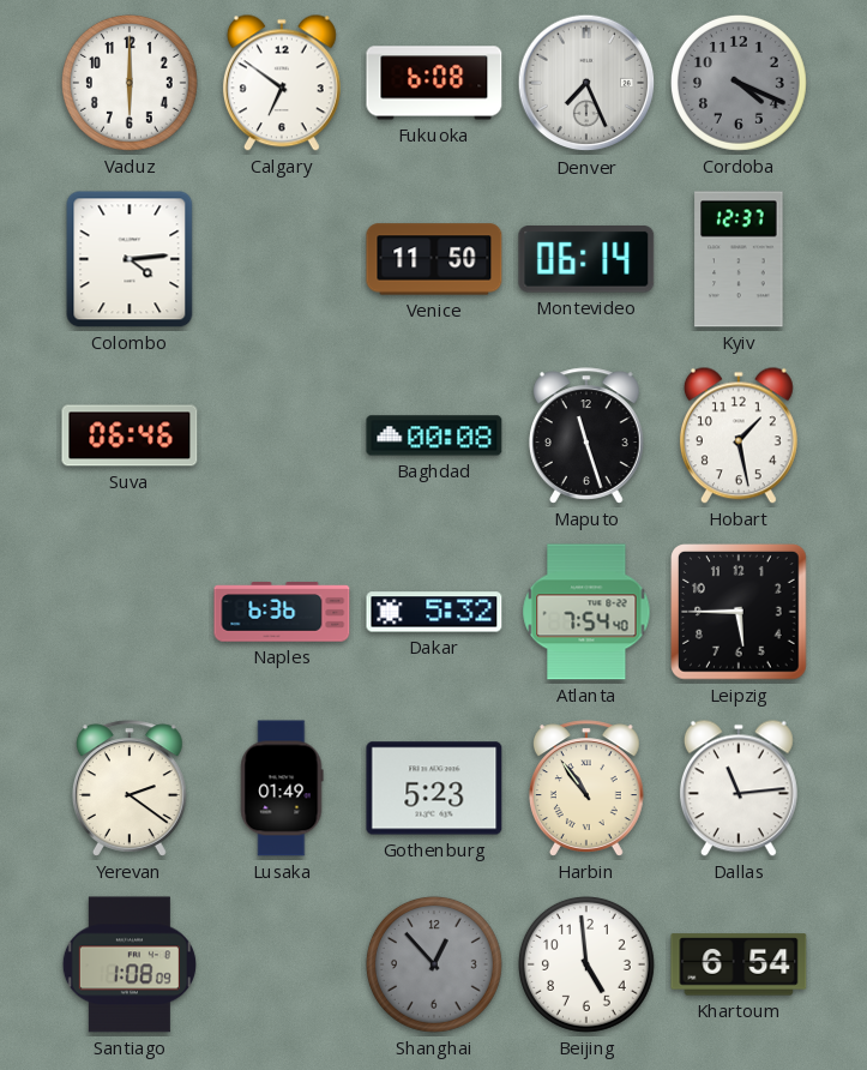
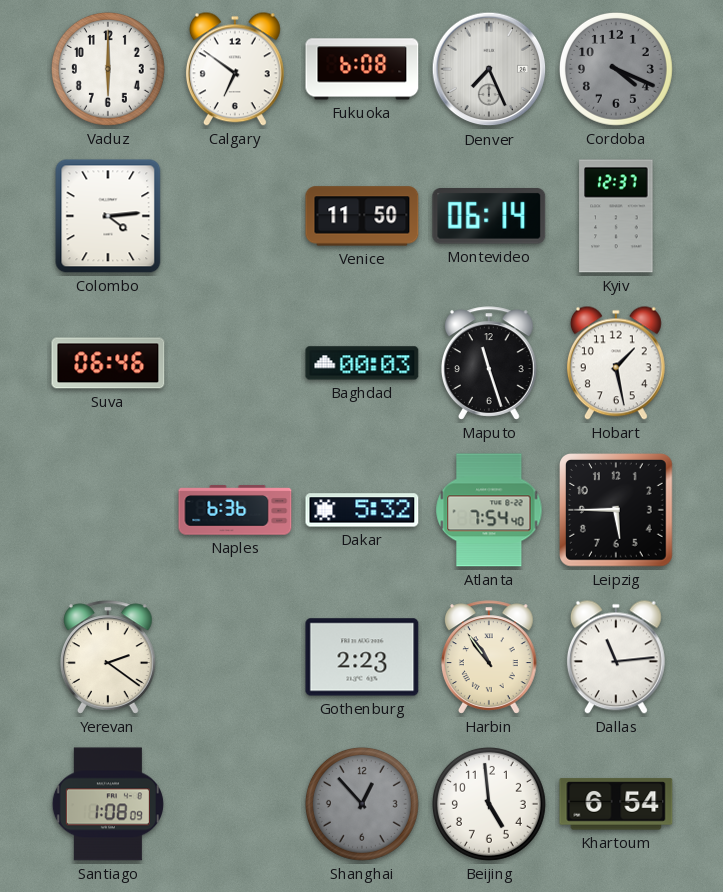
Baghdad: 00:08 -> 00:03 (362, 363)
Lusaka: 01:49 -> none (282, 788)
Gothenburg: 5:23 -> 2:23 (362, 657)
